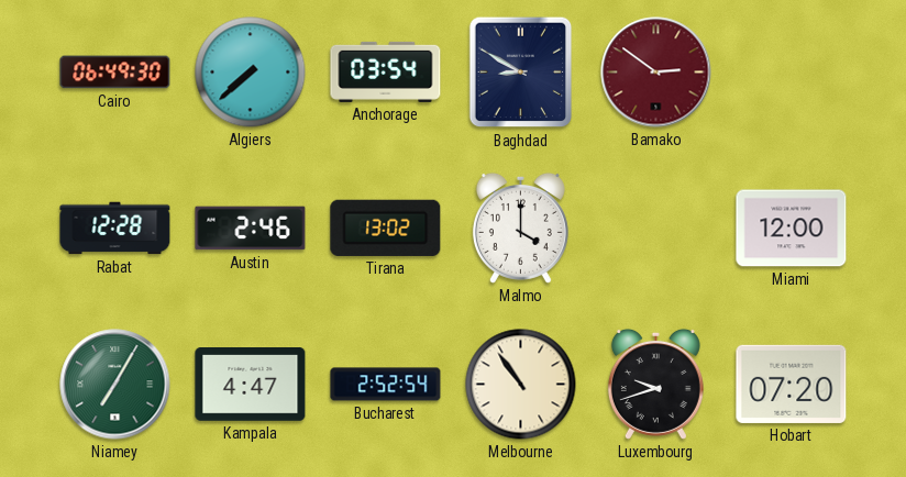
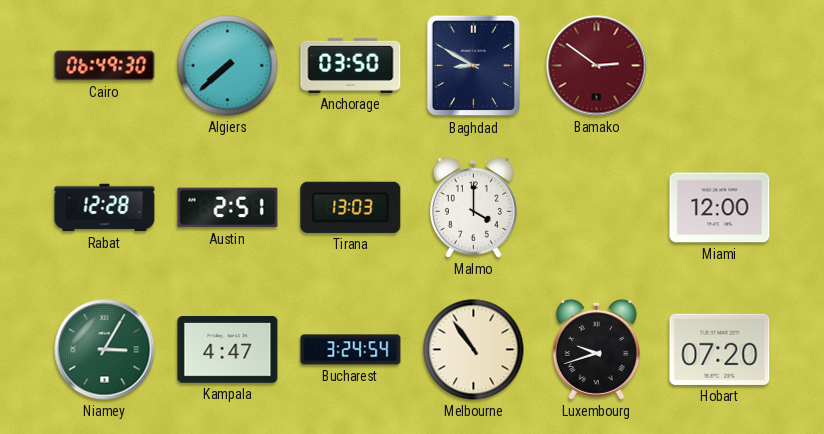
Anchorage: 03:54 -> 03:50 (351, 65)
Austin: 2:46 -> 2:51 (228, 208)
Tirana: 13:02 -> 13:03 (351, 207)
Niamey: 7:05 -> 3:05 (105, 350)
Bucharest: 2:52 -> 3:24 (351, 350)
